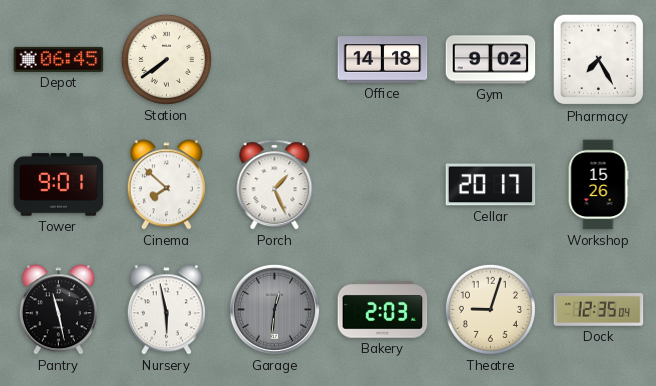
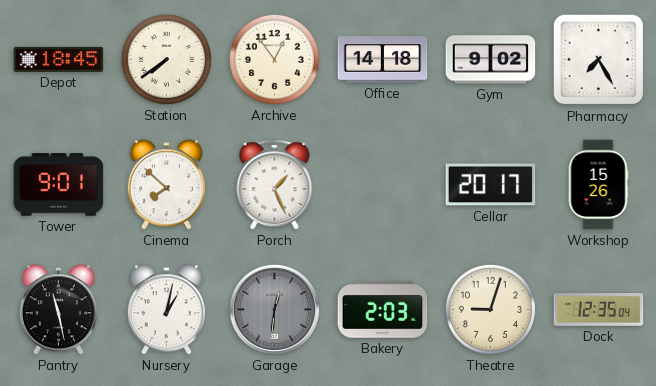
Depot: 06:45 -> 18:45 (59, 59)
Archive: none -> 12:54 (274, 59)
Nursery: 5:58 -> 1:02 (166, 310)
